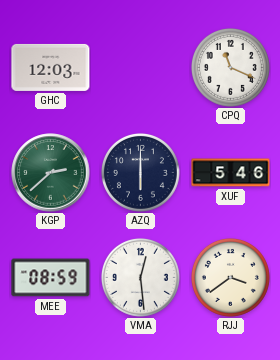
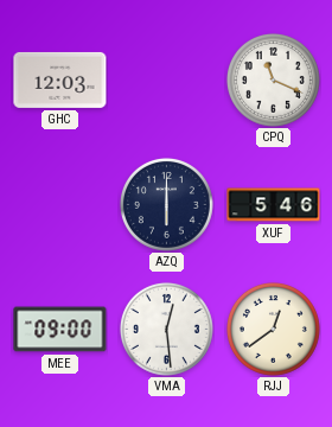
KGP: 2:38 -> none (51, 173)
MEE: 08:59 -> 09:00 (60, 330)
RJJ: 3:39 -> 12:39 (273, 329)
